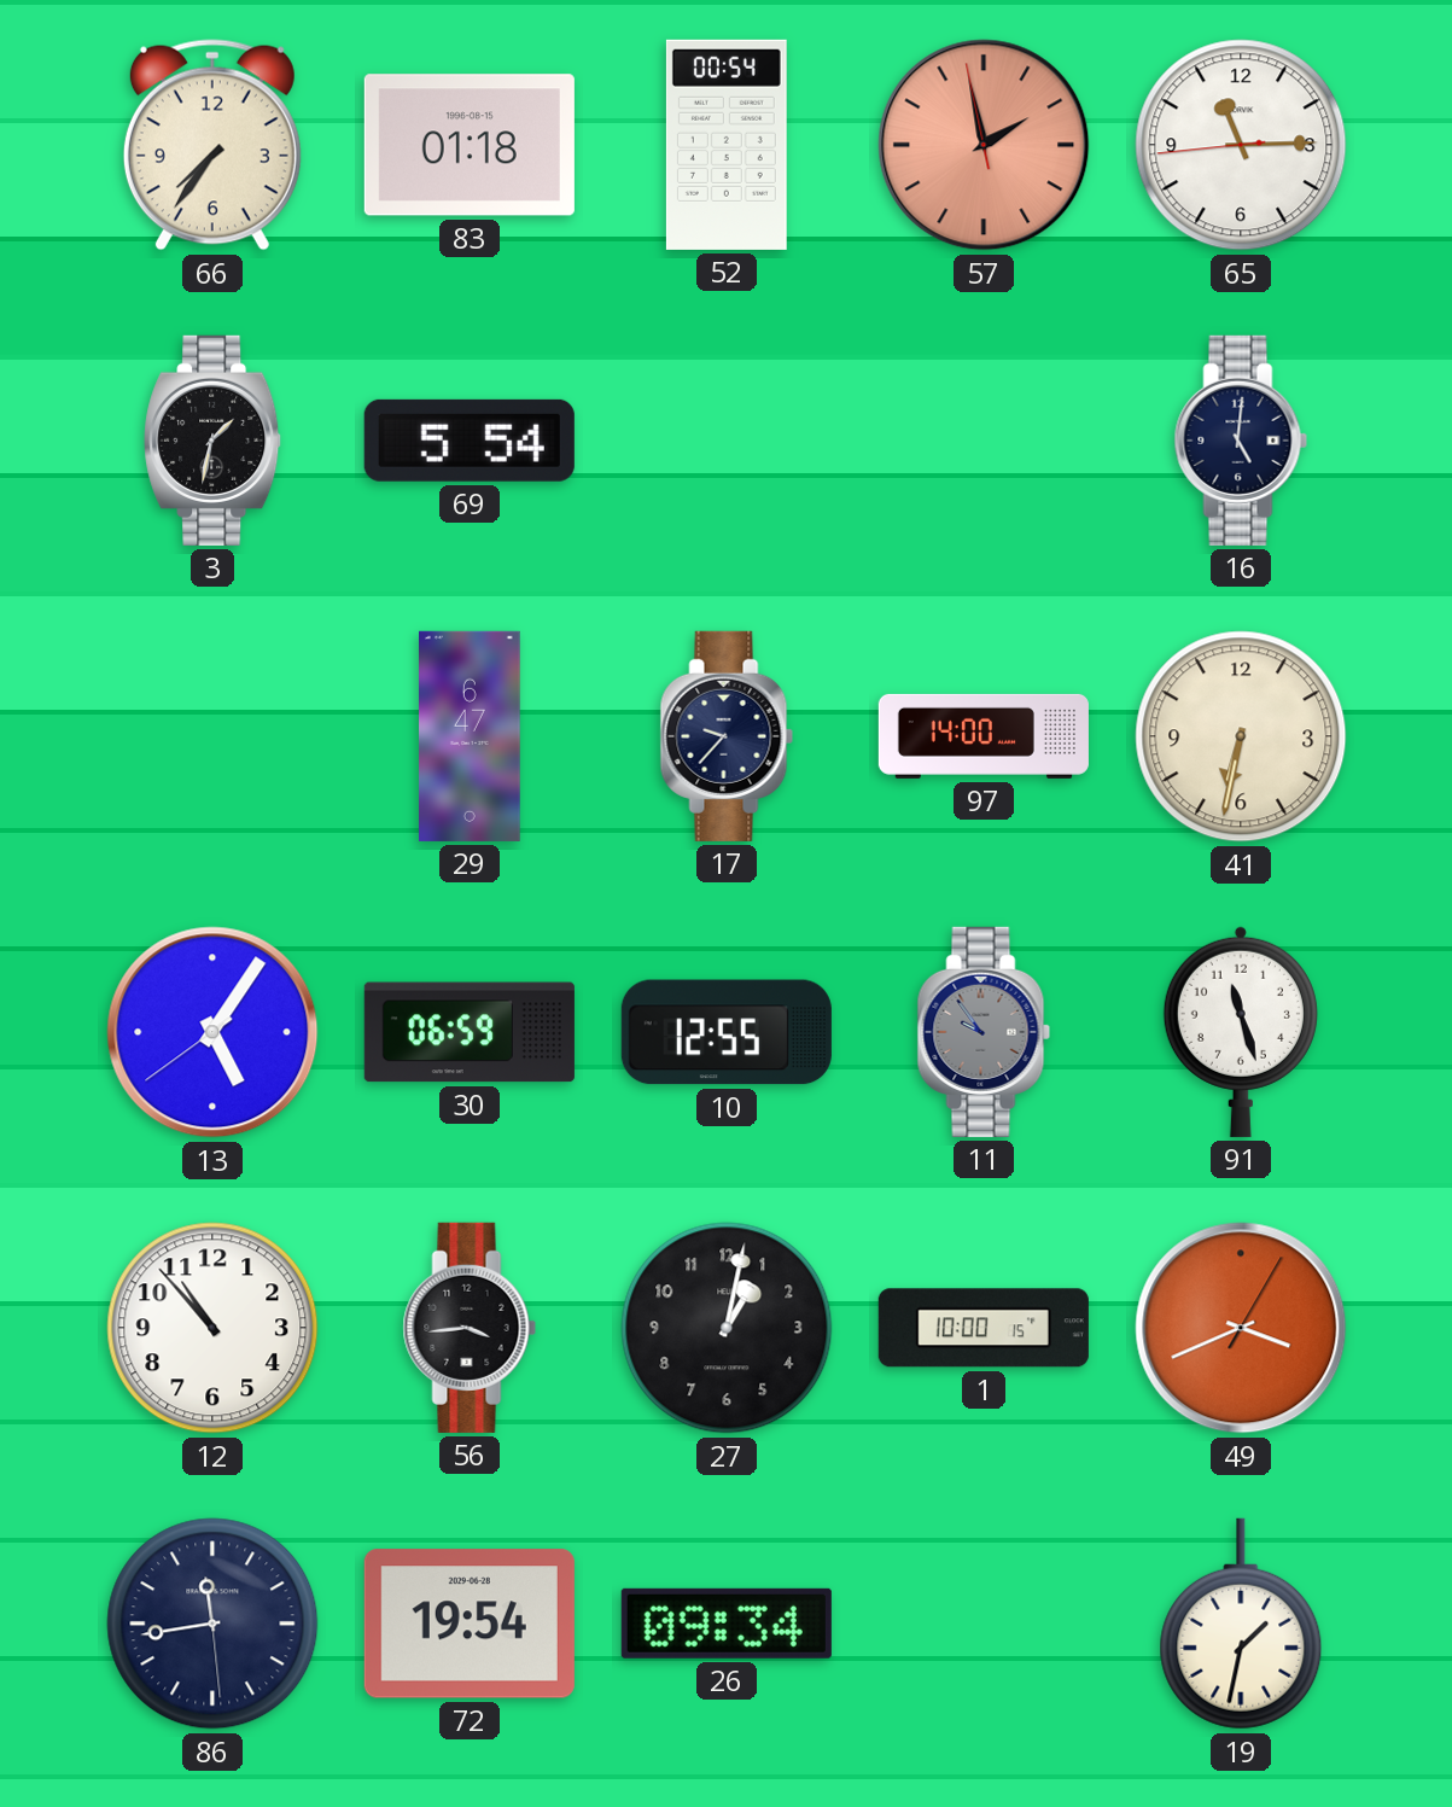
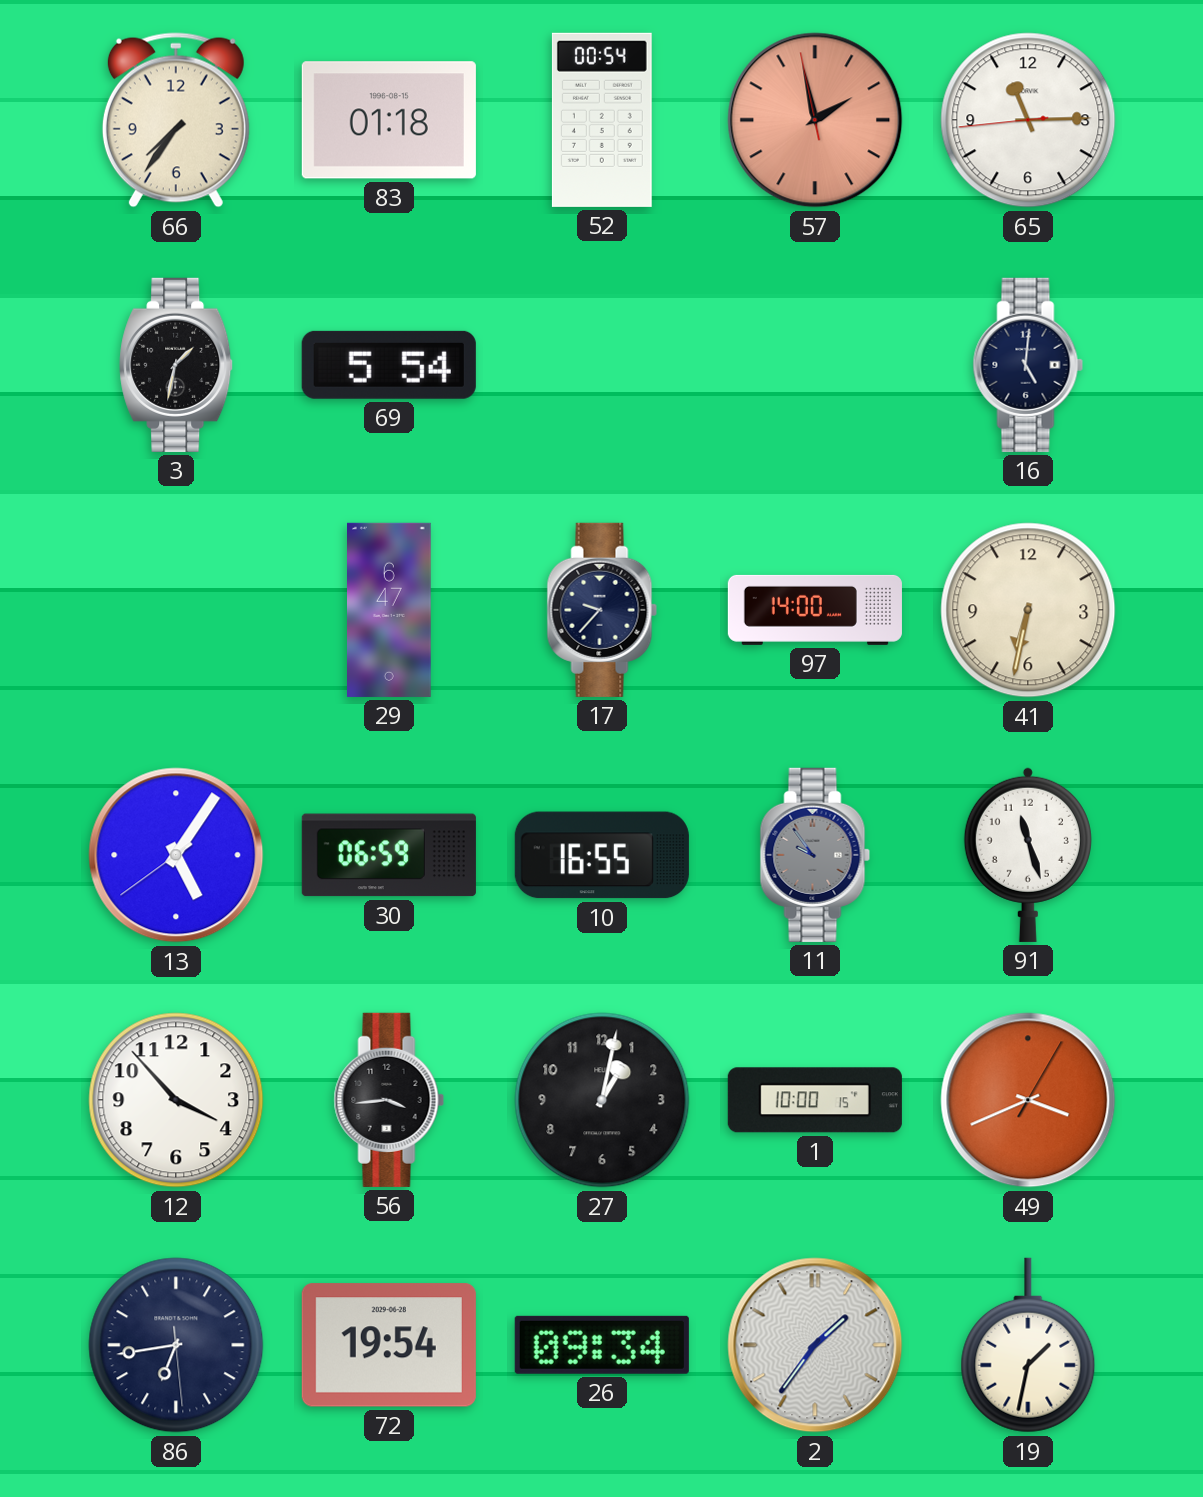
10: 12:55 -> 16:55 (602, 855)
12: 10:53 -> 3:53 (176, 1100)
86: 11:43 -> 6:43 (176, 1345)
2: none -> 1:36 (815, 1345)
